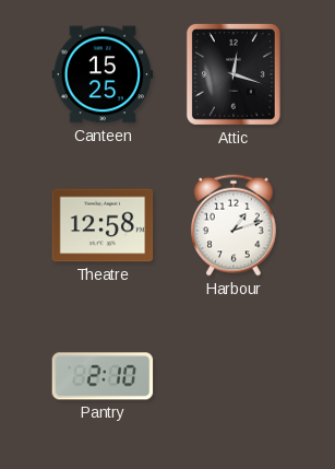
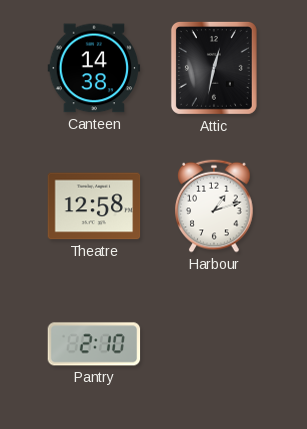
Canteen: 15:25 -> 14:38 (94, 68)
Attic: 12:18 -> 12:32 (214, 68)
